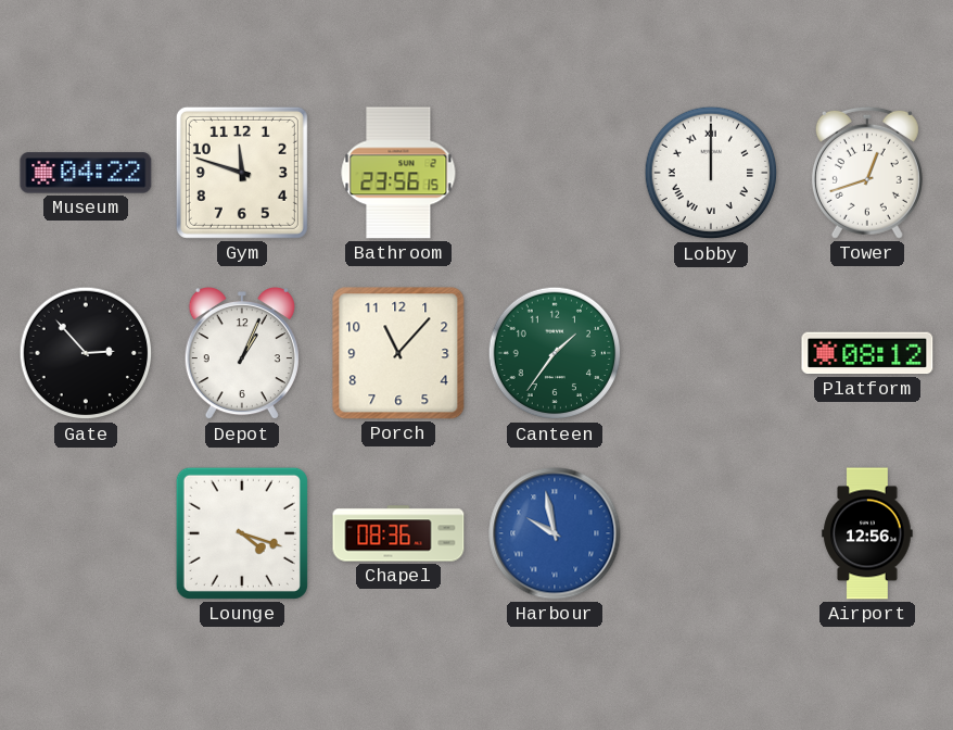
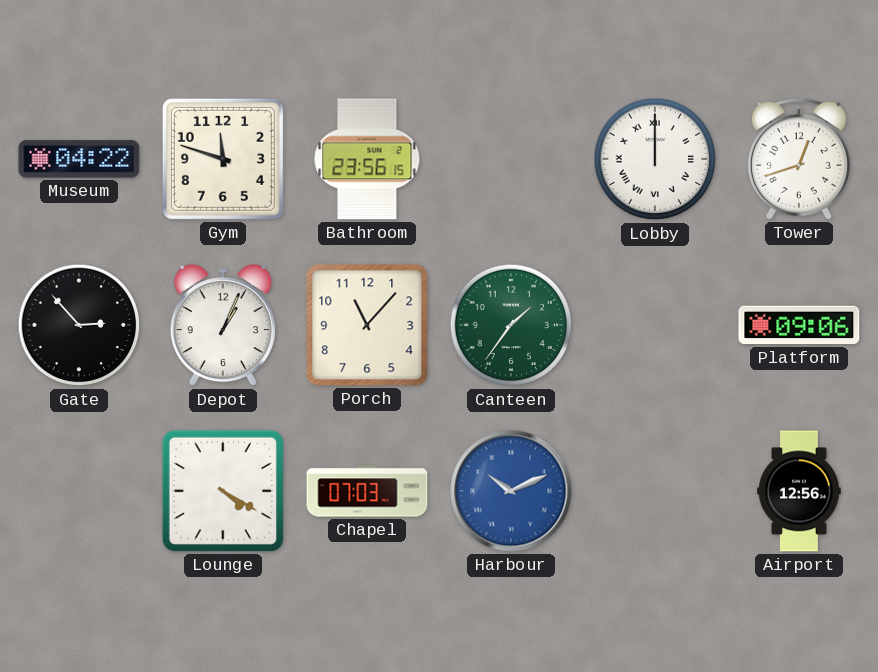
Platform: 08:12 -> 09:06 (799, 325)
Lounge: 4:18 -> 4:20 (223, 491)
Chapel: 08:36 -> 07:03 (367, 491)
Harbour: 9:58 -> 10:11 (511, 491)
